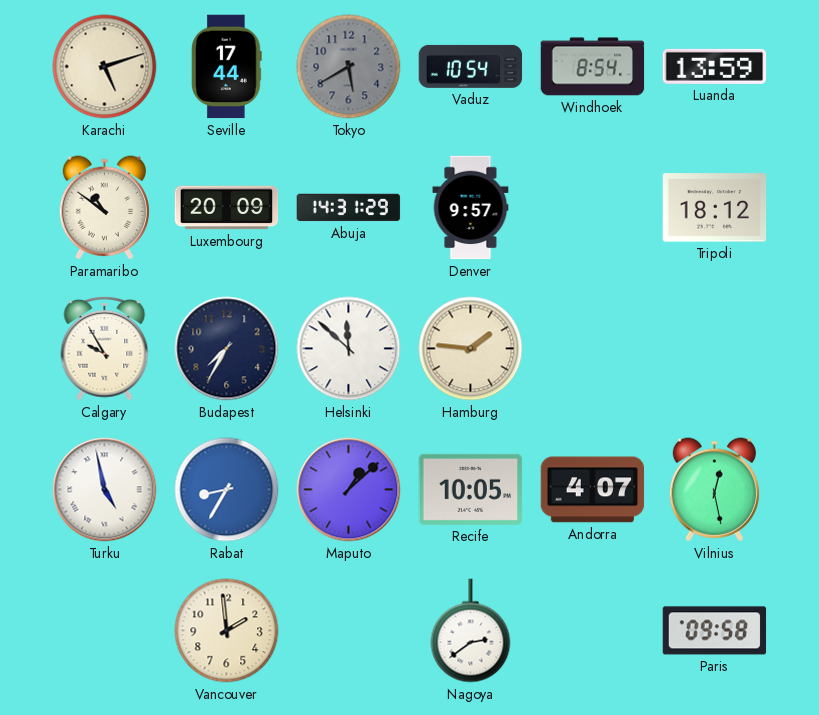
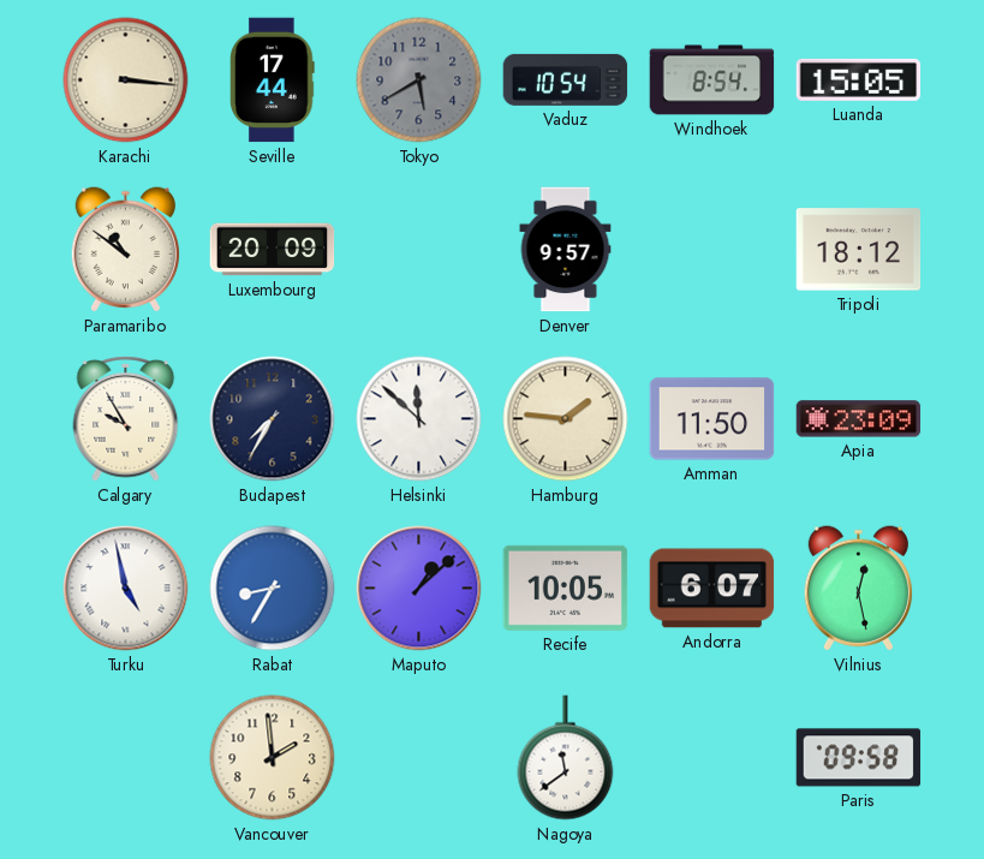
Karachi: 5:12 -> 3:16 (126, 80)
Luanda: 13:59 -> 15:05 (859, 79)
Abuja: 14:31 -> none (349, 208)
Amman: none -> 11:50 (712, 419)
Apia: none -> 23:09 (859, 419)
Andorra: 4:07 -> 6:07 (712, 589)
Nagoya: 2:39 -> 11:39 (566, 758)
